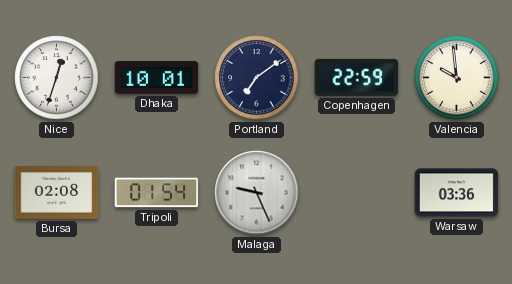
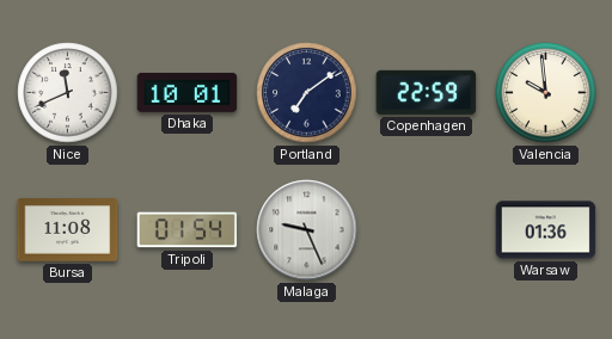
Nice: 12:33 -> 11:41 (68, 93)
Bursa: 02:08 -> 11:08 (68, 230)
Warsaw: 03:36 -> 01:36 (546, 230)
